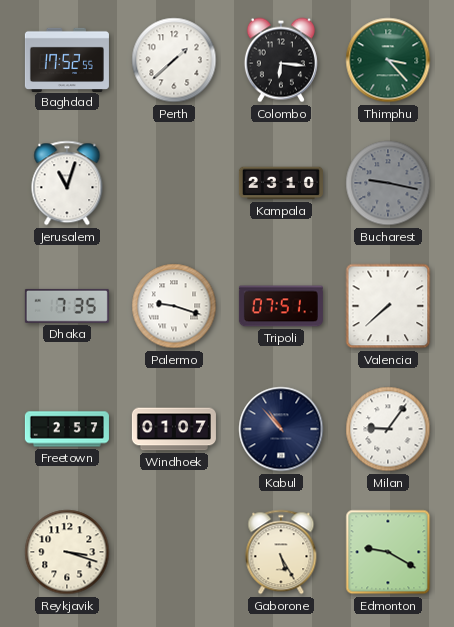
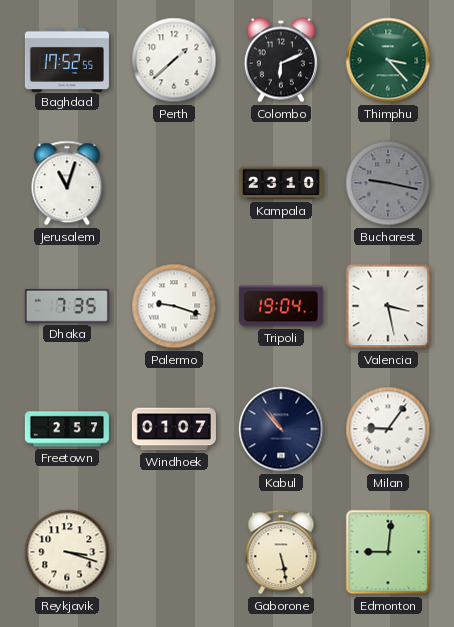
Colombo: 6:16 -> 6:11 (281, 60)
Tripoli: 07:51 -> 19:04 (281, 306)
Valencia: 7:38 -> 3:28 (388, 306)
Gaborone: 5:25 -> 5:28 (281, 552)
Edmonton: 9:20 -> 9:01 (388, 552)
